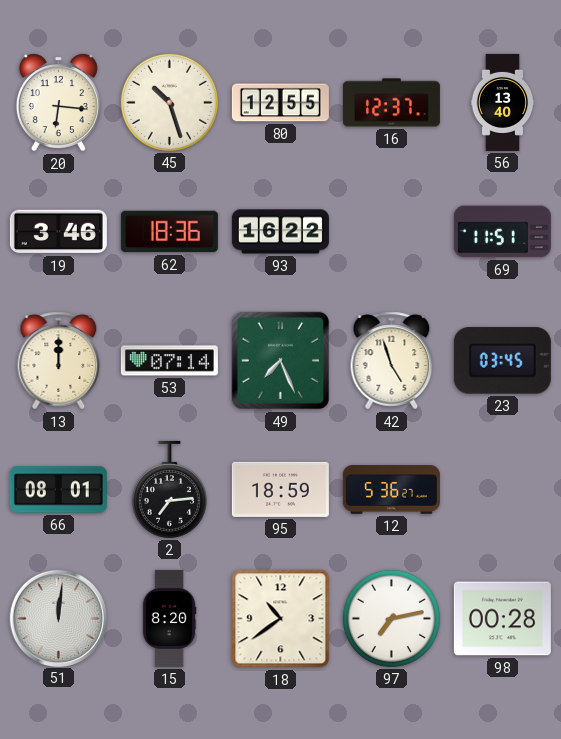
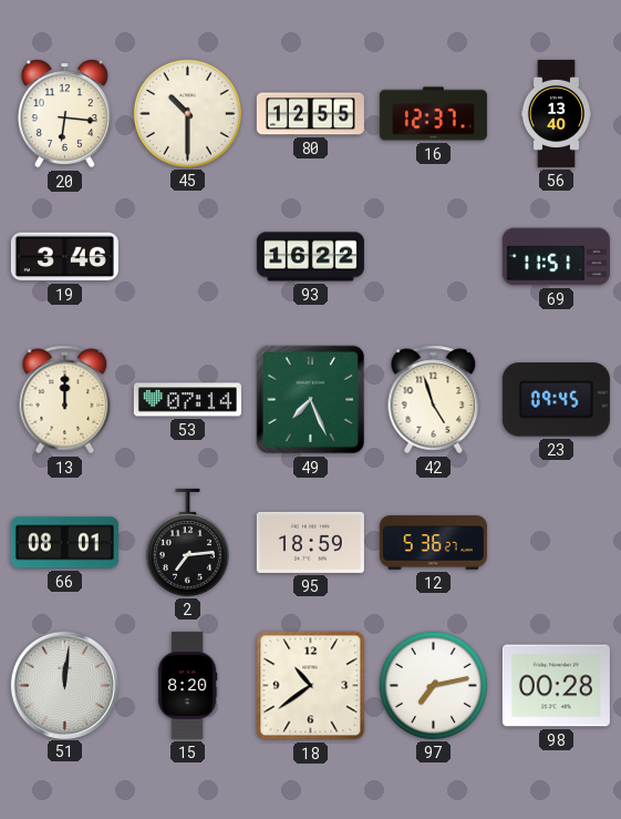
45: 10:27 -> 10:30 (187, 113)
62: 18:36 -> none (169, 232)
23: 03:45 -> 09:45 (556, 400)
